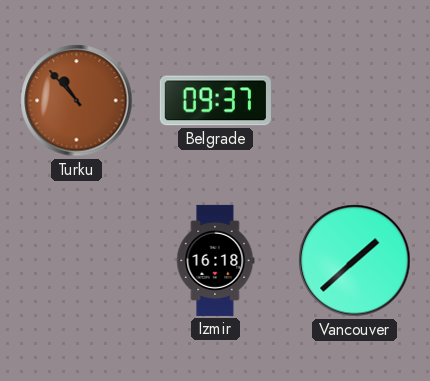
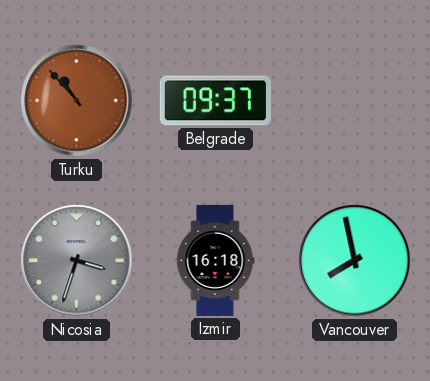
Nicosia: none -> 3:33 (77, 261)
Vancouver: 1:38 -> 7:58 (355, 261)
